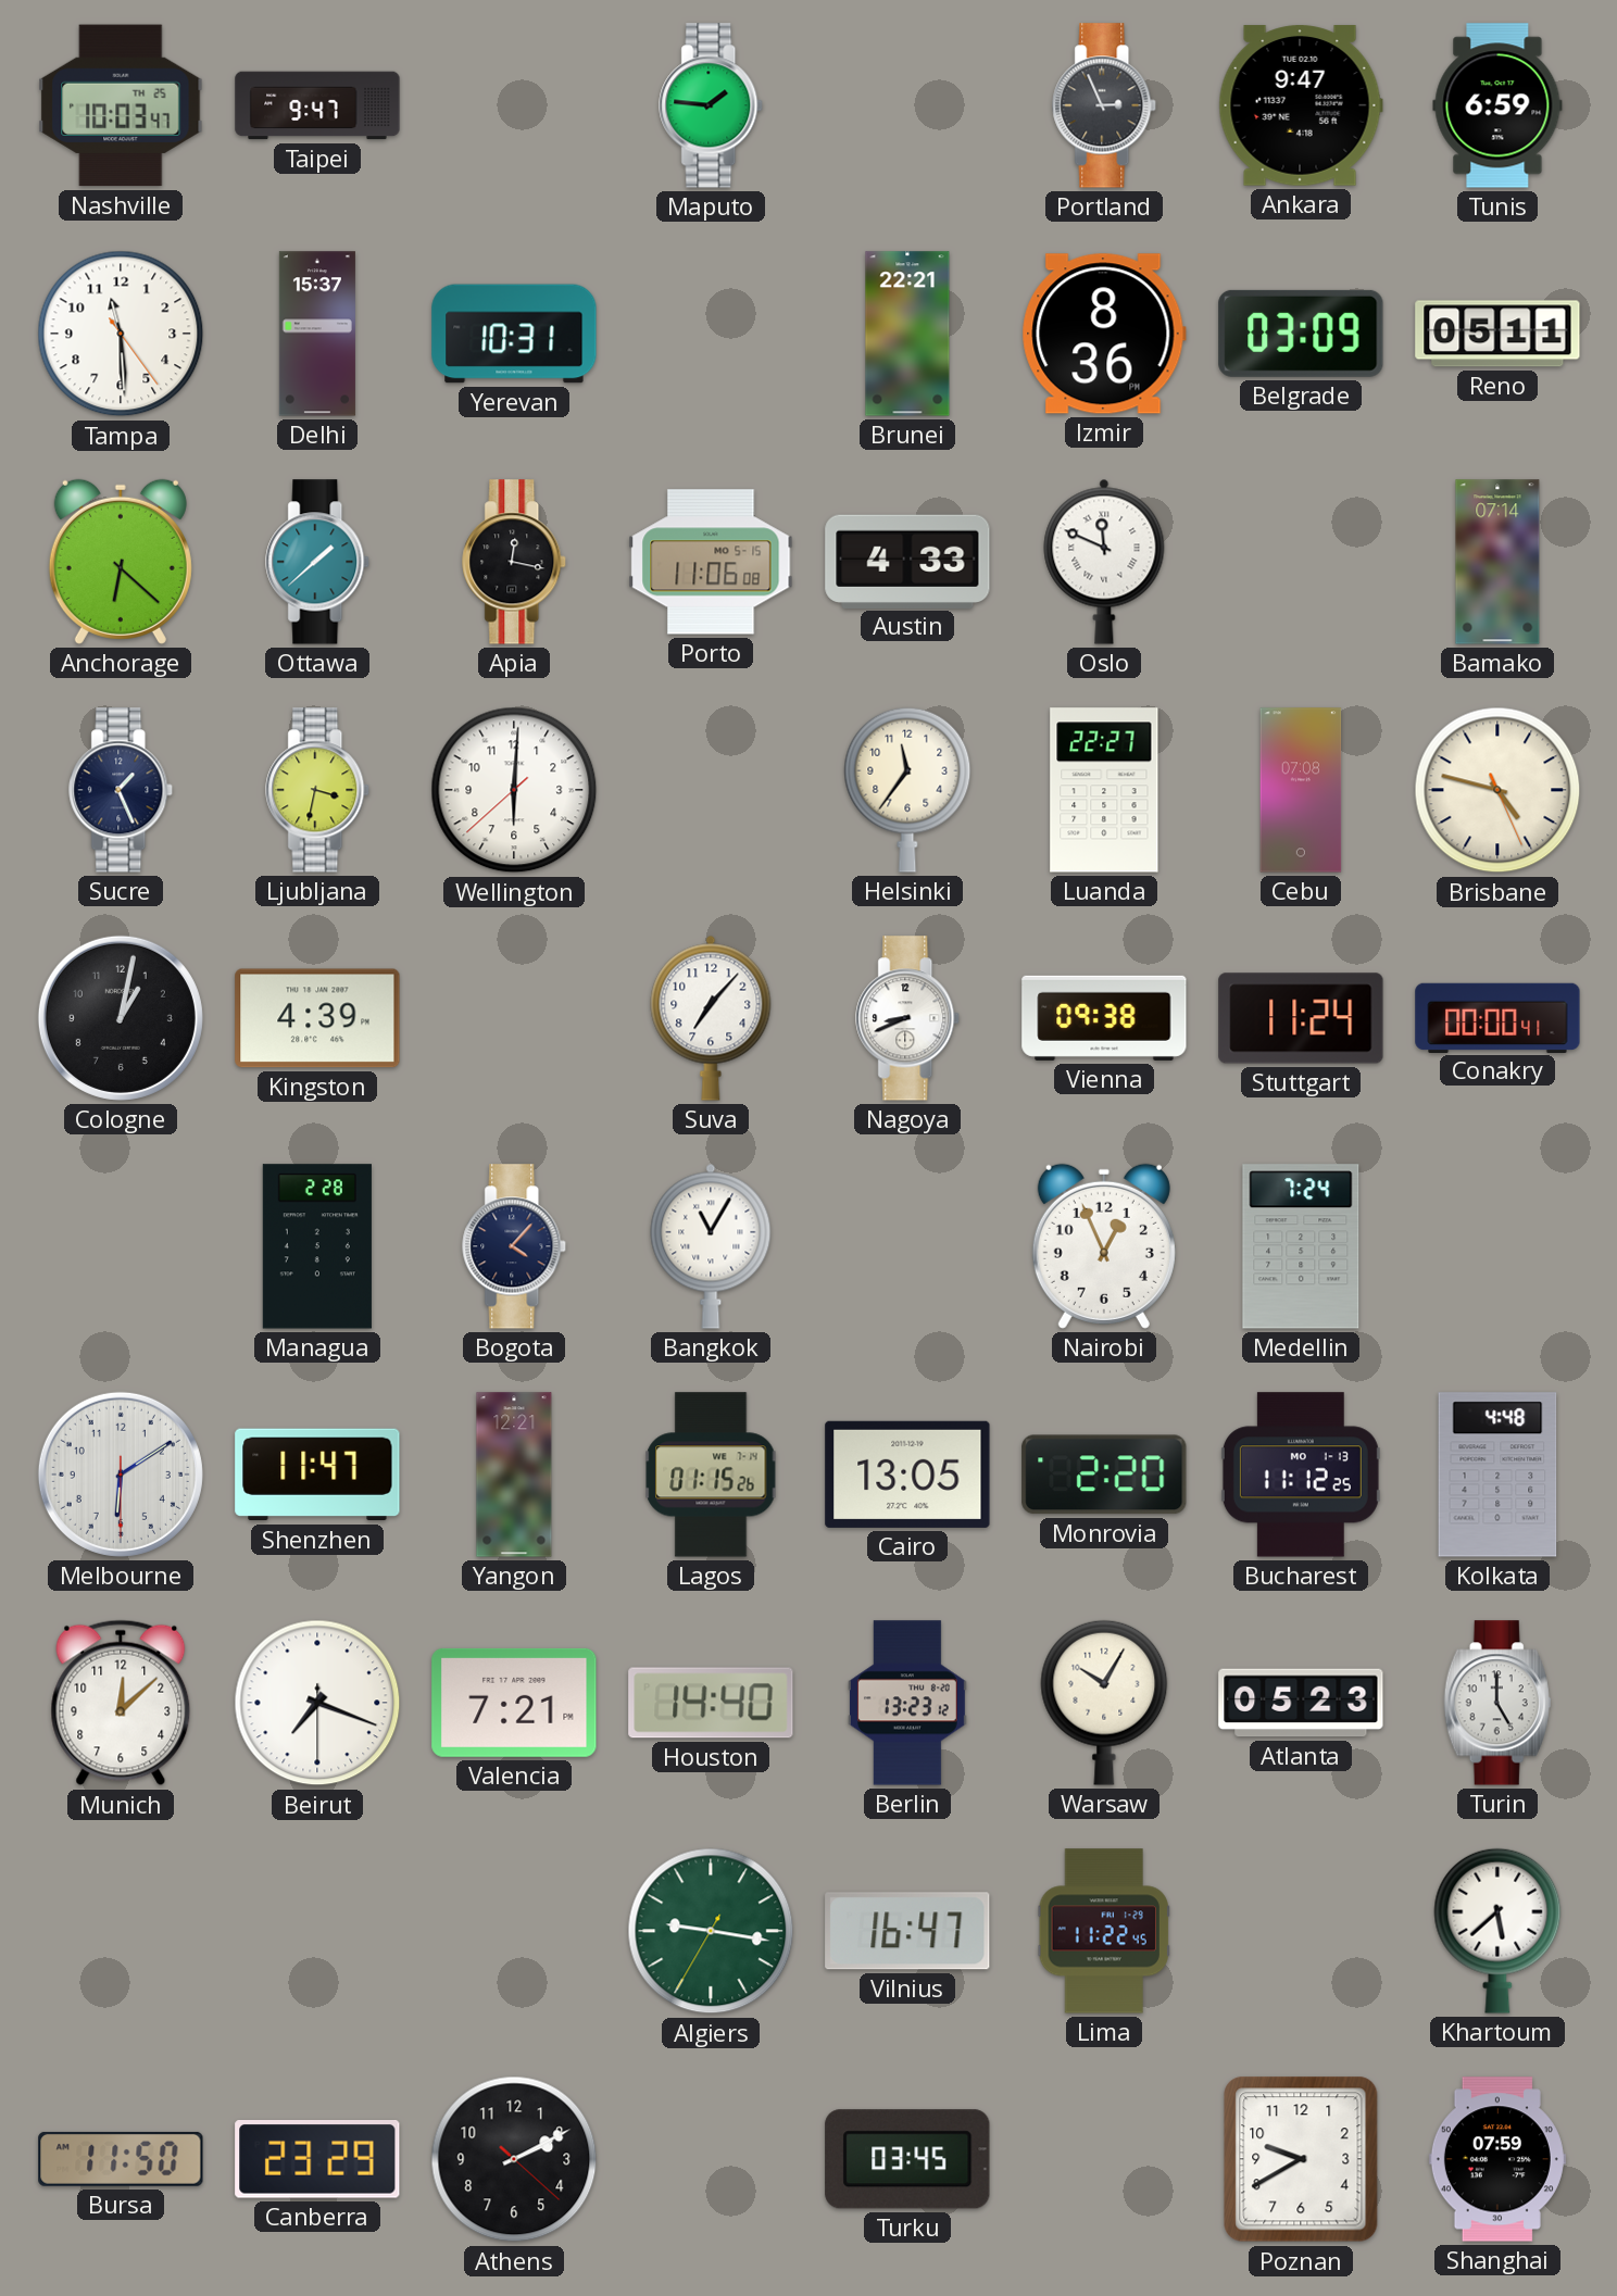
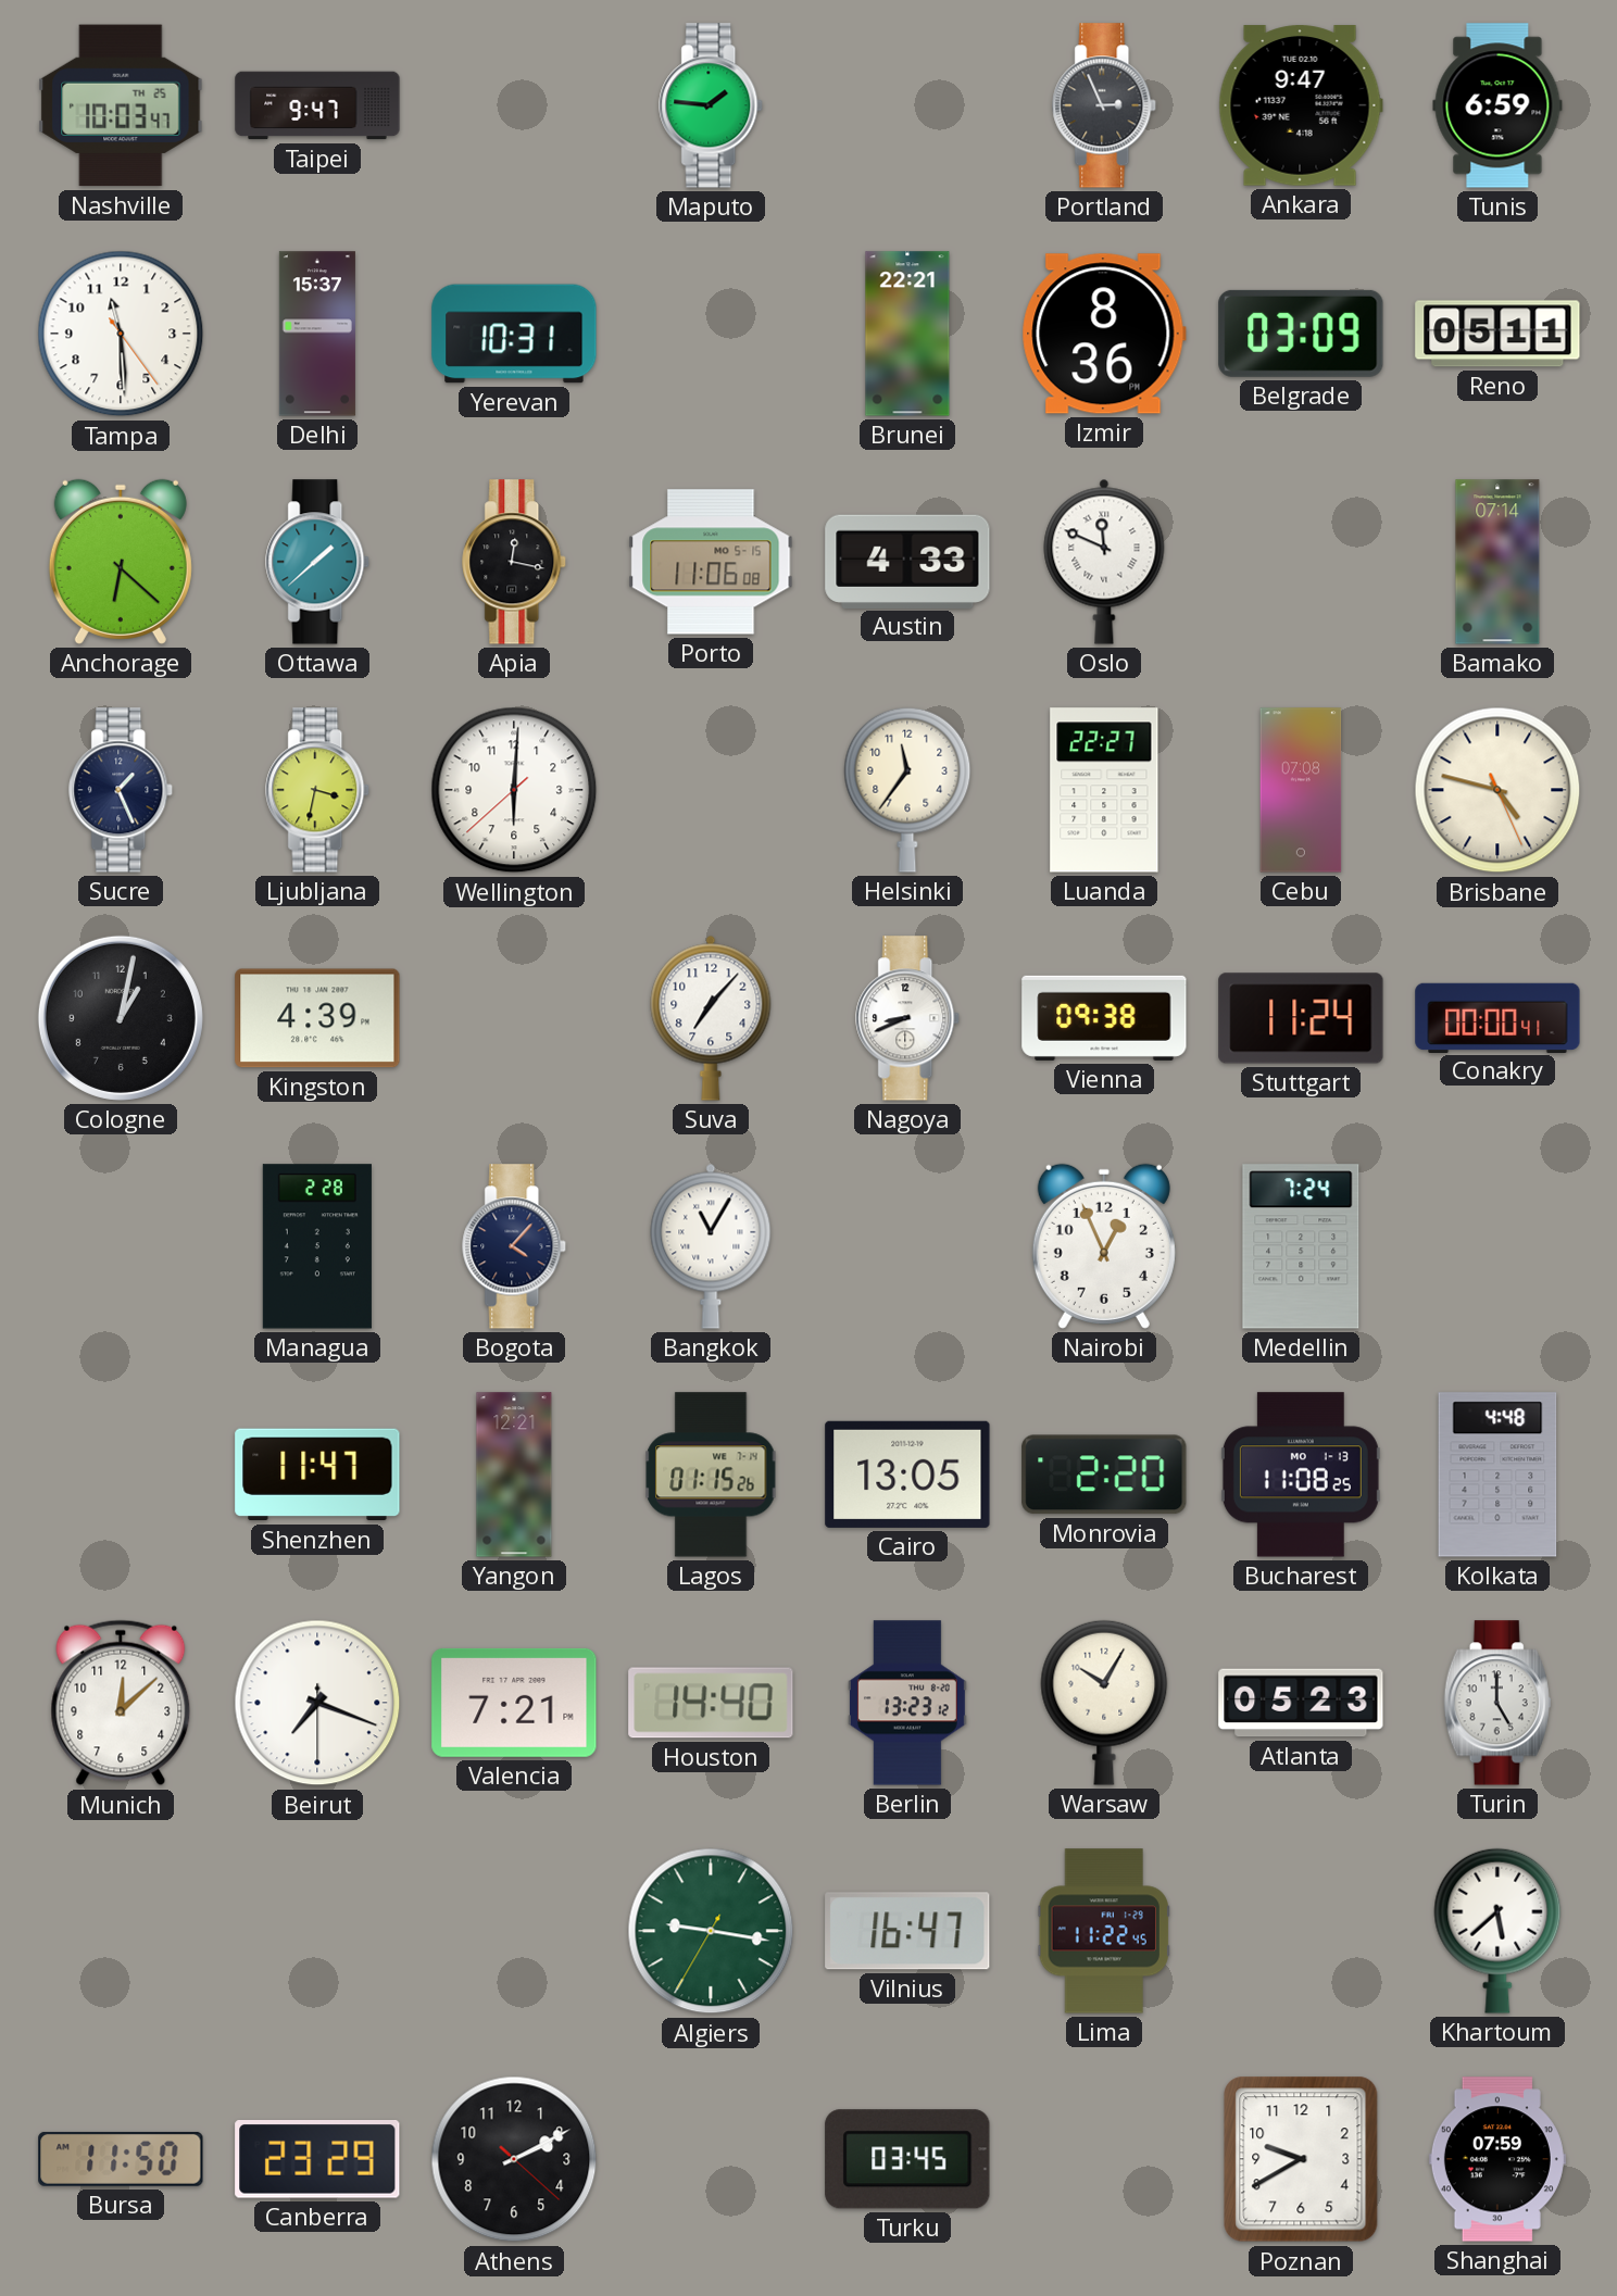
Melbourne: 6:09 -> none (121, 1475)
Bucharest: 11:12 -> 11:08 (1301, 1475)
